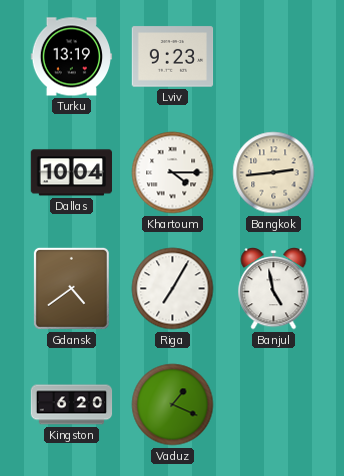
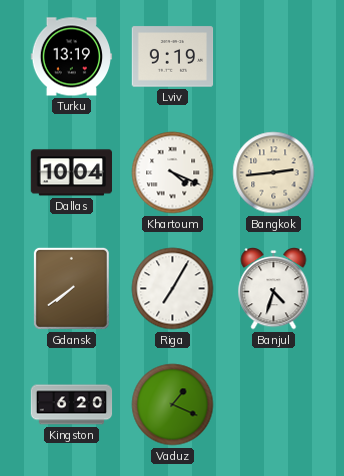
Lviv: 9:23 -> 9:19 (173, 57)
Khartoum: 4:15 -> 4:19 (173, 173)
Gdansk: 4:39 -> 7:39 (71, 288)
Banjul: 4:58 -> 4:33 (274, 289)
